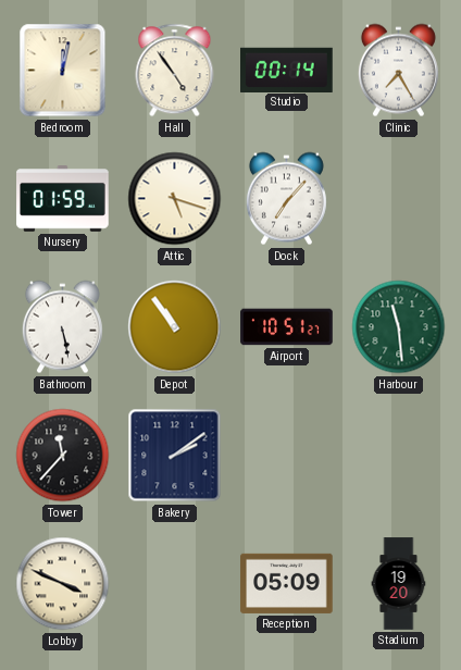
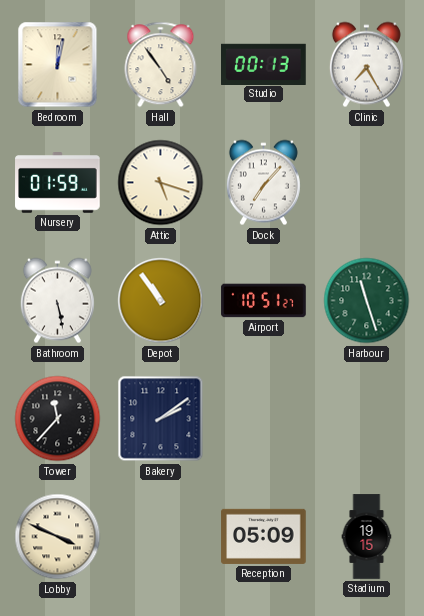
Studio: 00:14 -> 00:13 (264, 64)
Harbour: 11:29 -> 11:27 (367, 301)
Stadium: 19:20 -> 19:15 (367, 537)
